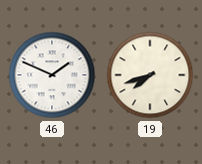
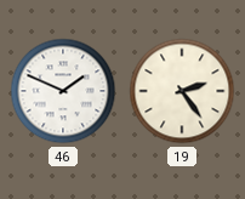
19: 7:42 -> 2:24 (182, 91)
